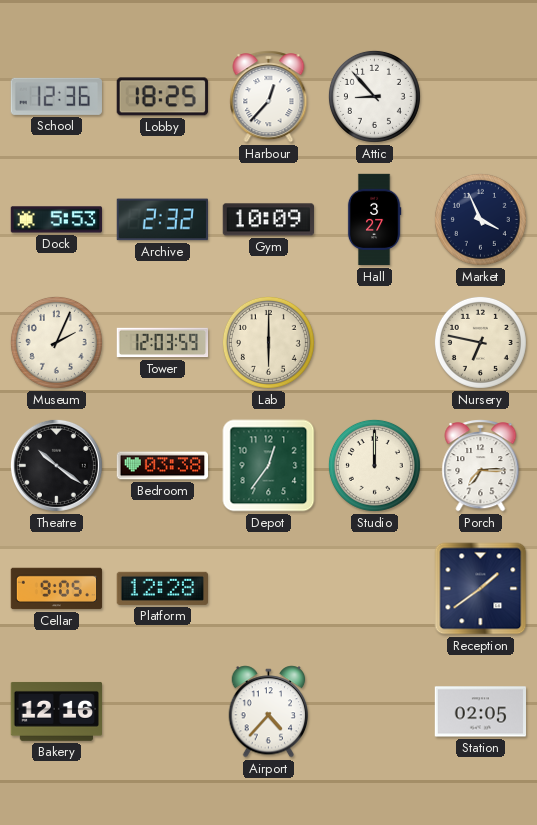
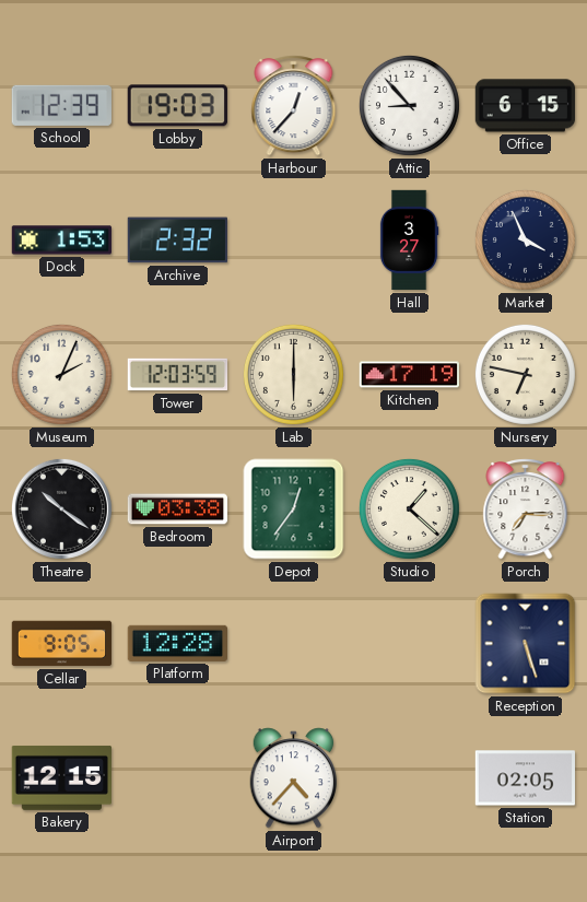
School: 12:36 -> 12:39 (61, 105)
Lobby: 18:25 -> 19:03 (177, 106)
Office: none -> 6:15 (526, 106)
Dock: 5:53 -> 1:53 (62, 241)
Gym: 10:09 -> none (268, 220)
Kitchen: none -> 17:19 (410, 375)
Studio: 12:00 -> 1:22 (409, 508)
Reception: 1:39 -> 5:27 (526, 644)
Bakery: 12:16 -> 12:15 (61, 777)
